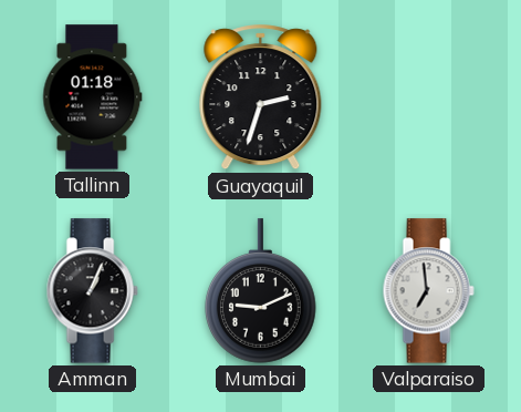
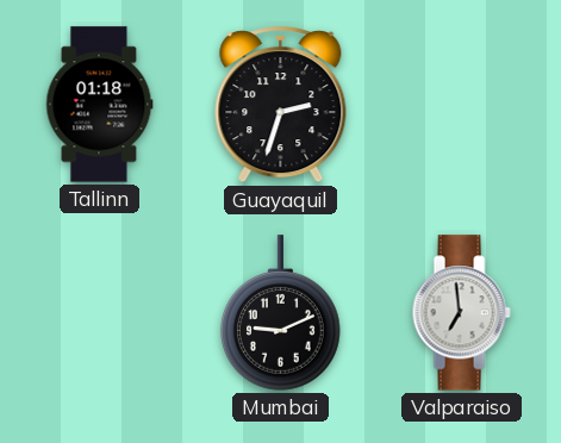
Amman: 1:04 -> none (92, 291)
